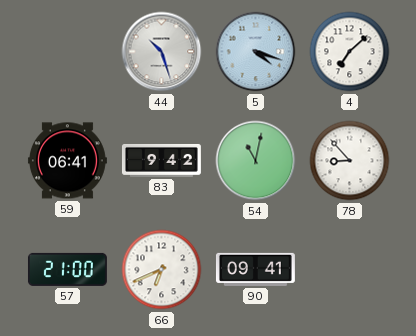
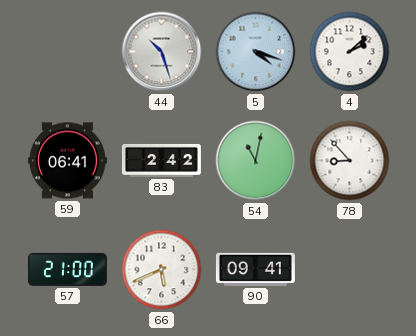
4: 7:08 -> 2:08 (350, 52)
83: 9:42 -> 2:42 (161, 160)
66: 6:41 -> 5:41 (162, 270)
